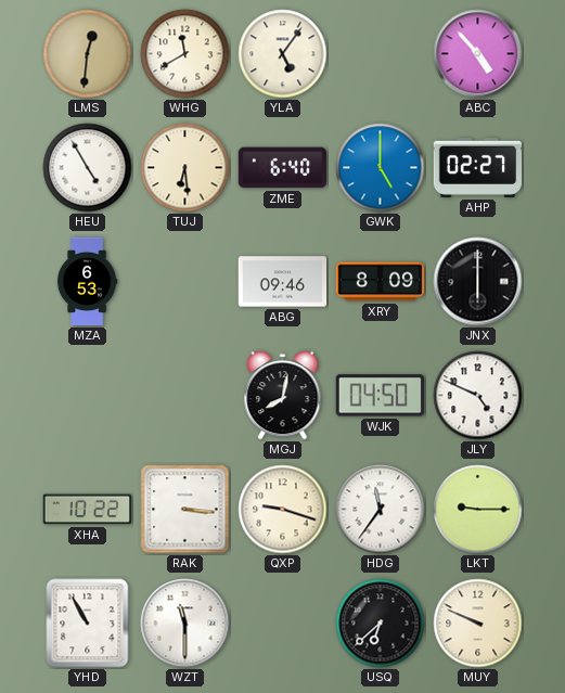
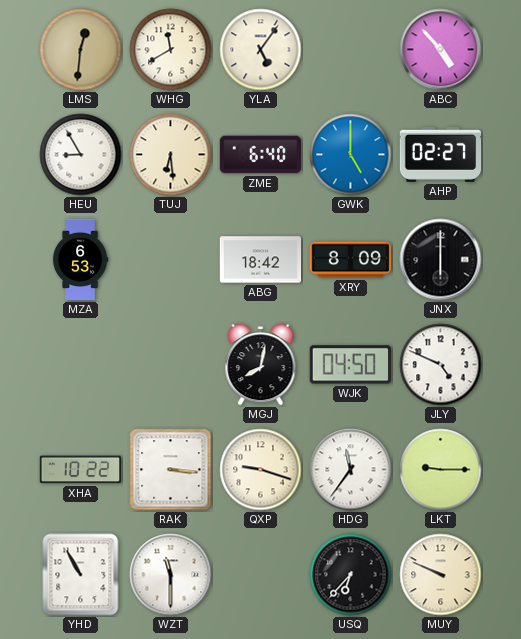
HEU: 4:55 -> 8:55 (81, 155)
ABG: 09:46 -> 18:42 (261, 260)
USQ: 6:38 -> 6:37 (351, 575)
